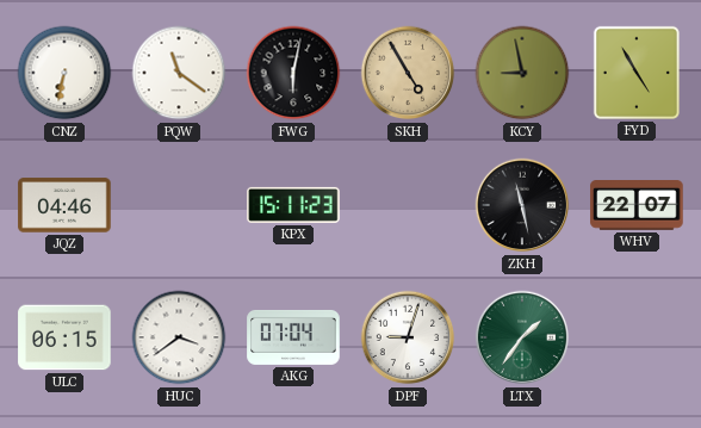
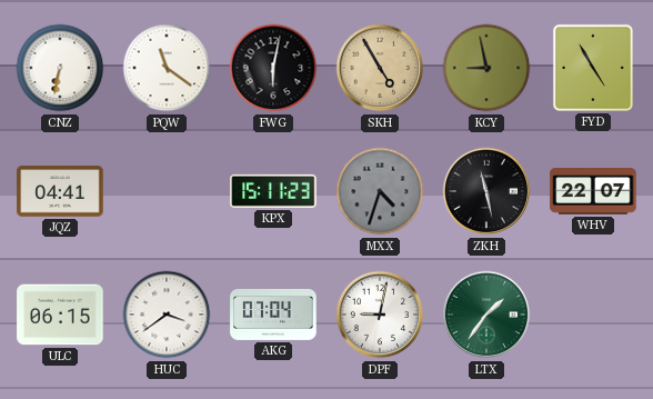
JQZ: 04:46 -> 04:41 (60, 191)
MXX: none -> 4:33 (380, 191)
DPF: 9:03 -> 9:02 (380, 315)
